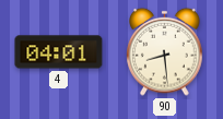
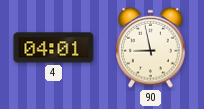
90: 8:29 -> 8:58 (151, 47)
